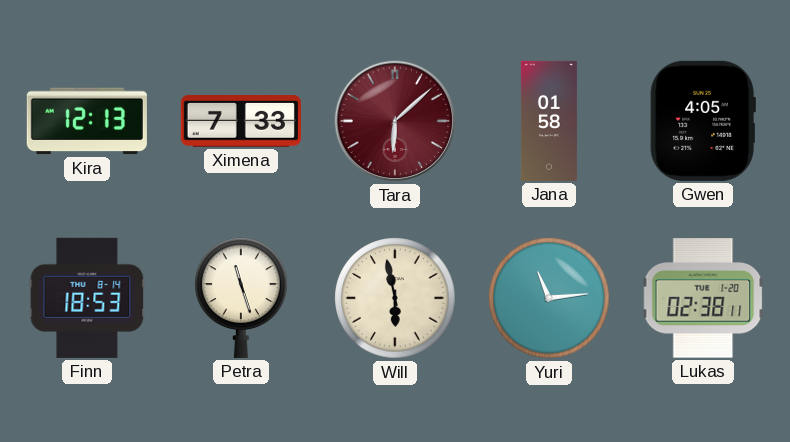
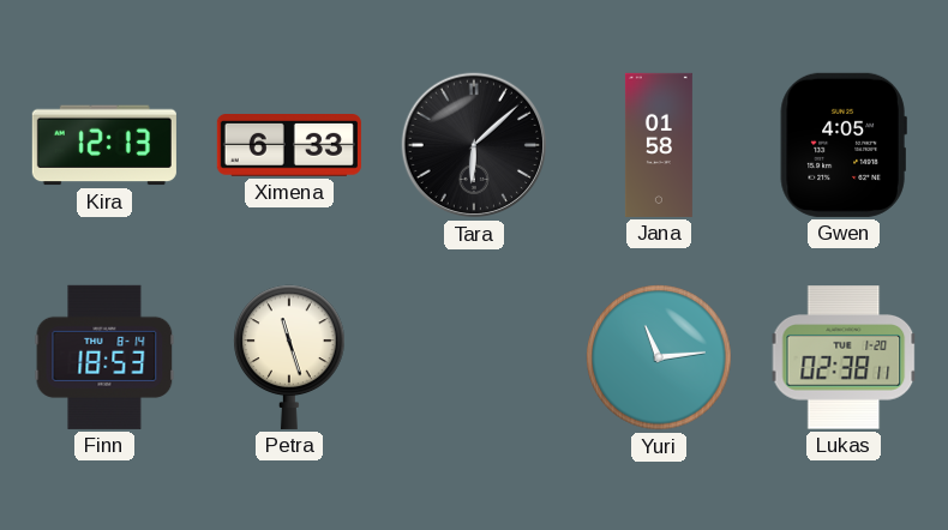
Ximena: 7:33 -> 6:33 (289, 146)
Tara dial: burgundy -> black (474, 145)
Will: 5:58 -> none (395, 298)
